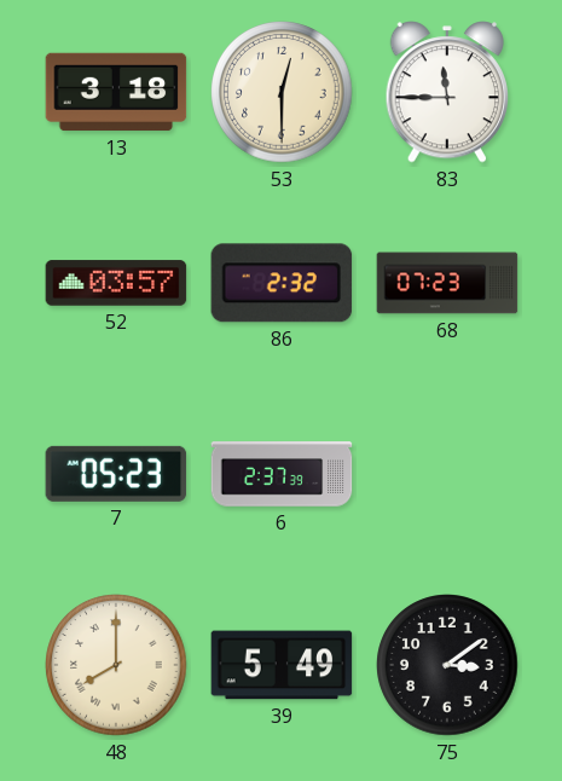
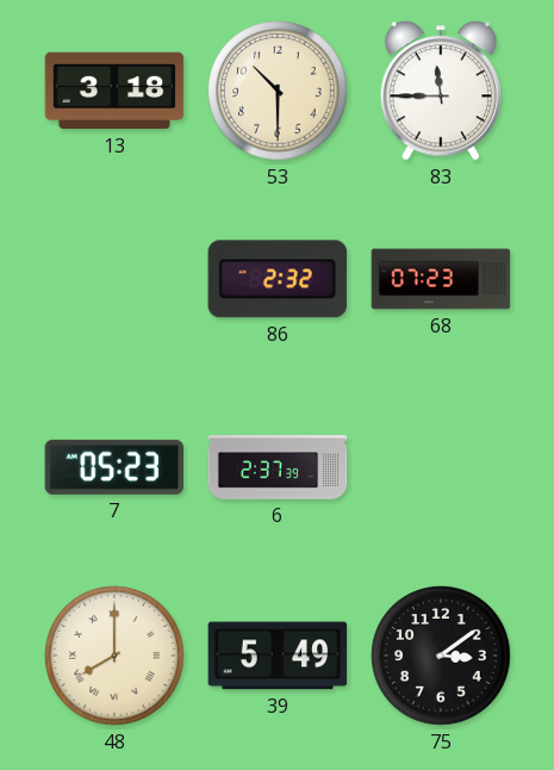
53: 12:30 -> 10:30 (278, 91)
52: 03:57 -> none (116, 283)
